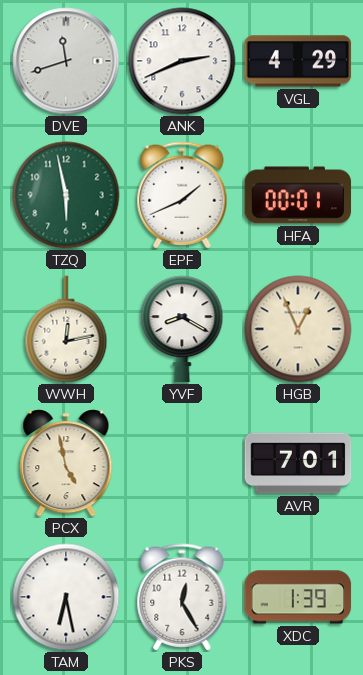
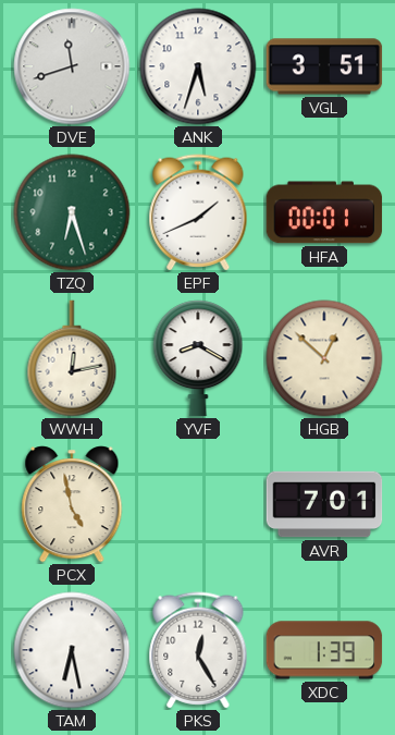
ANK: 2:41 -> 5:33 (198, 66)
VGL: 4:29 -> 3:51 (324, 66)
TZQ: 5:58 -> 6:27 (72, 212)
HGB: 12:56 -> 12:52 (324, 358)
